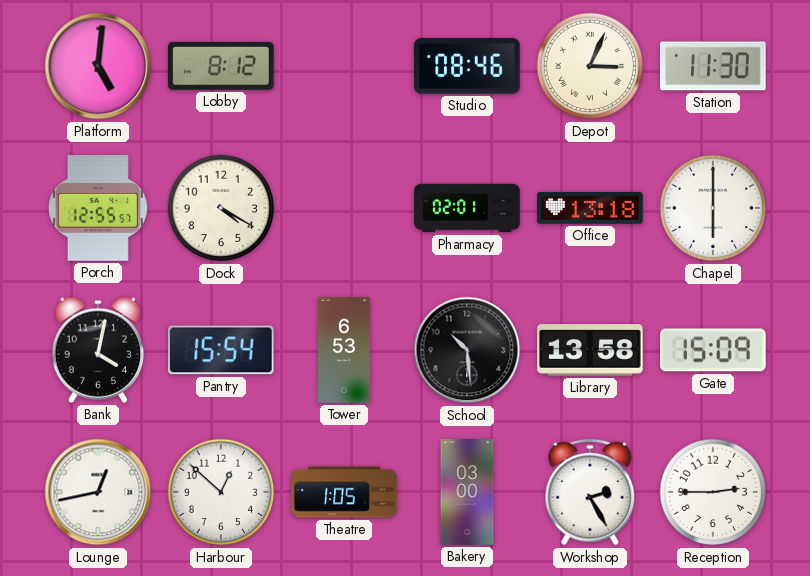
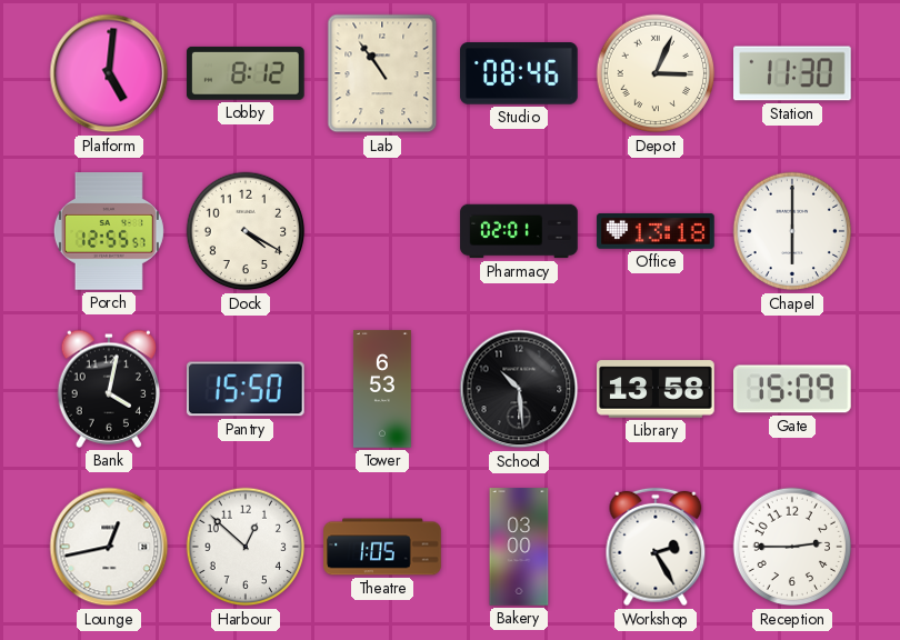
Lab: none -> 10:54 (382, 73)
Pantry: 15:54 -> 15:50 (246, 389)
